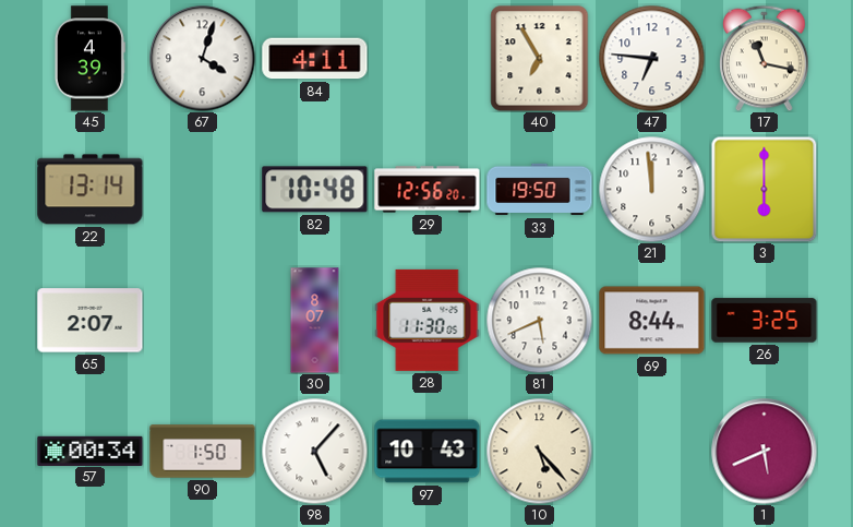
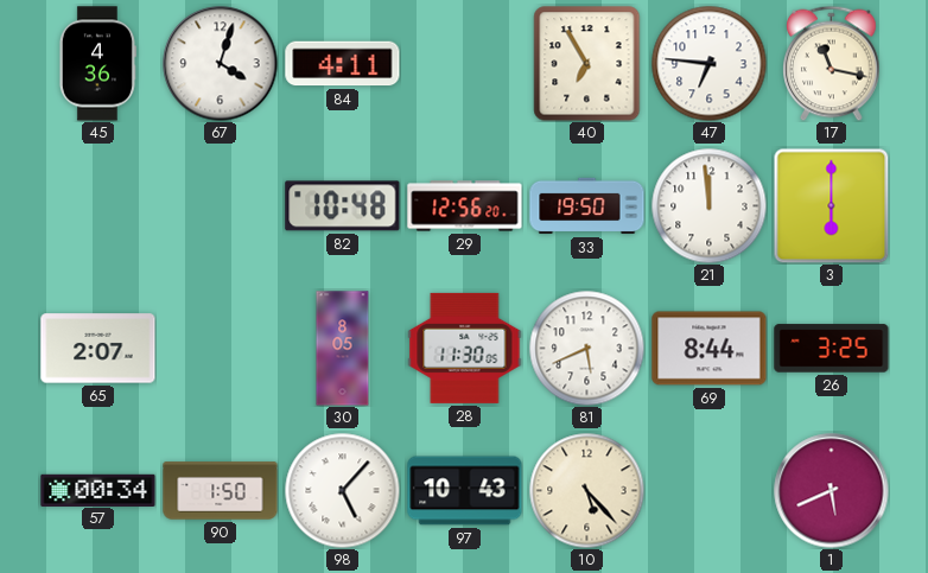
45: 4:39 -> 4:36 (97, 64)
22: 13:14 -> none (91, 190)
30: 8:07 -> 8:05 (343, 349)
